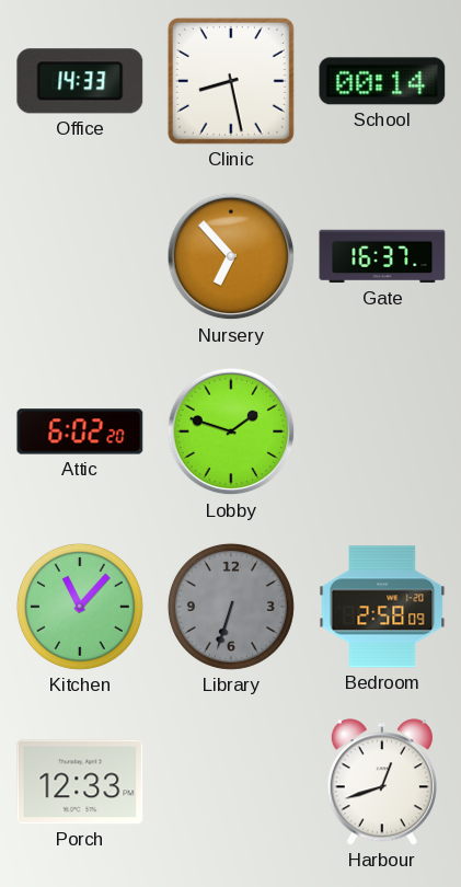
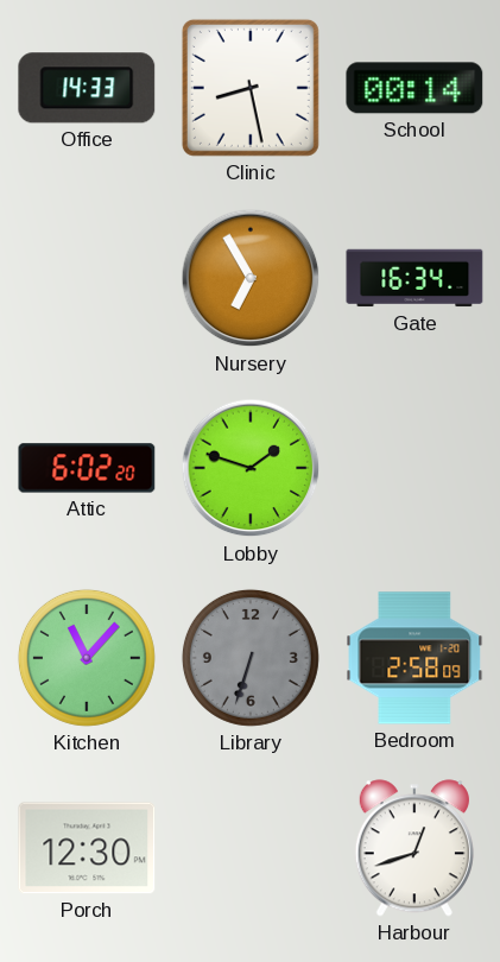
Nursery: 6:53 -> 6:55 (251, 278)
Gate: 16:37 -> 16:34 (414, 278)
Porch: 12:33 -> 12:30 (87, 848)
